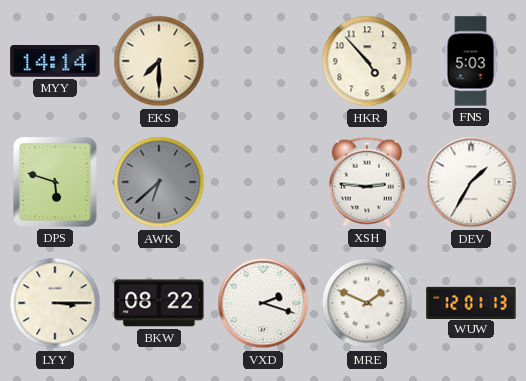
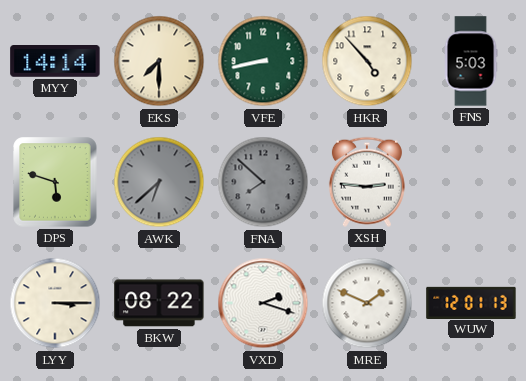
VFE: none -> 8:43 (263, 61)
FNA: none -> 7:52 (263, 182)
DEV: 1:35 -> none (471, 182)
